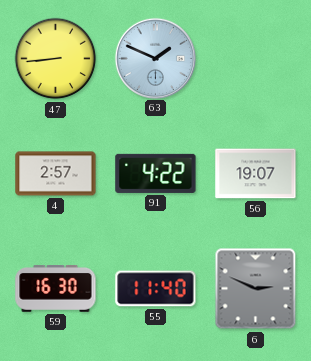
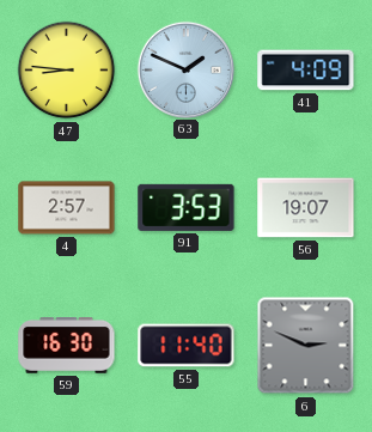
47: 8:44 -> 8:46 (67, 71)
41: none -> 4:09 (306, 71)
91: 4:22 -> 3:53 (187, 207)
